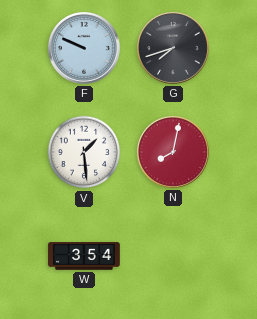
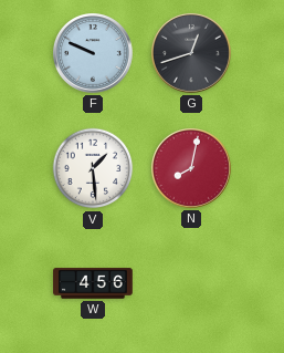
G: 7:42 -> 12:42 (191, 53)
W: 3:54 -> 4:56 (93, 283)
